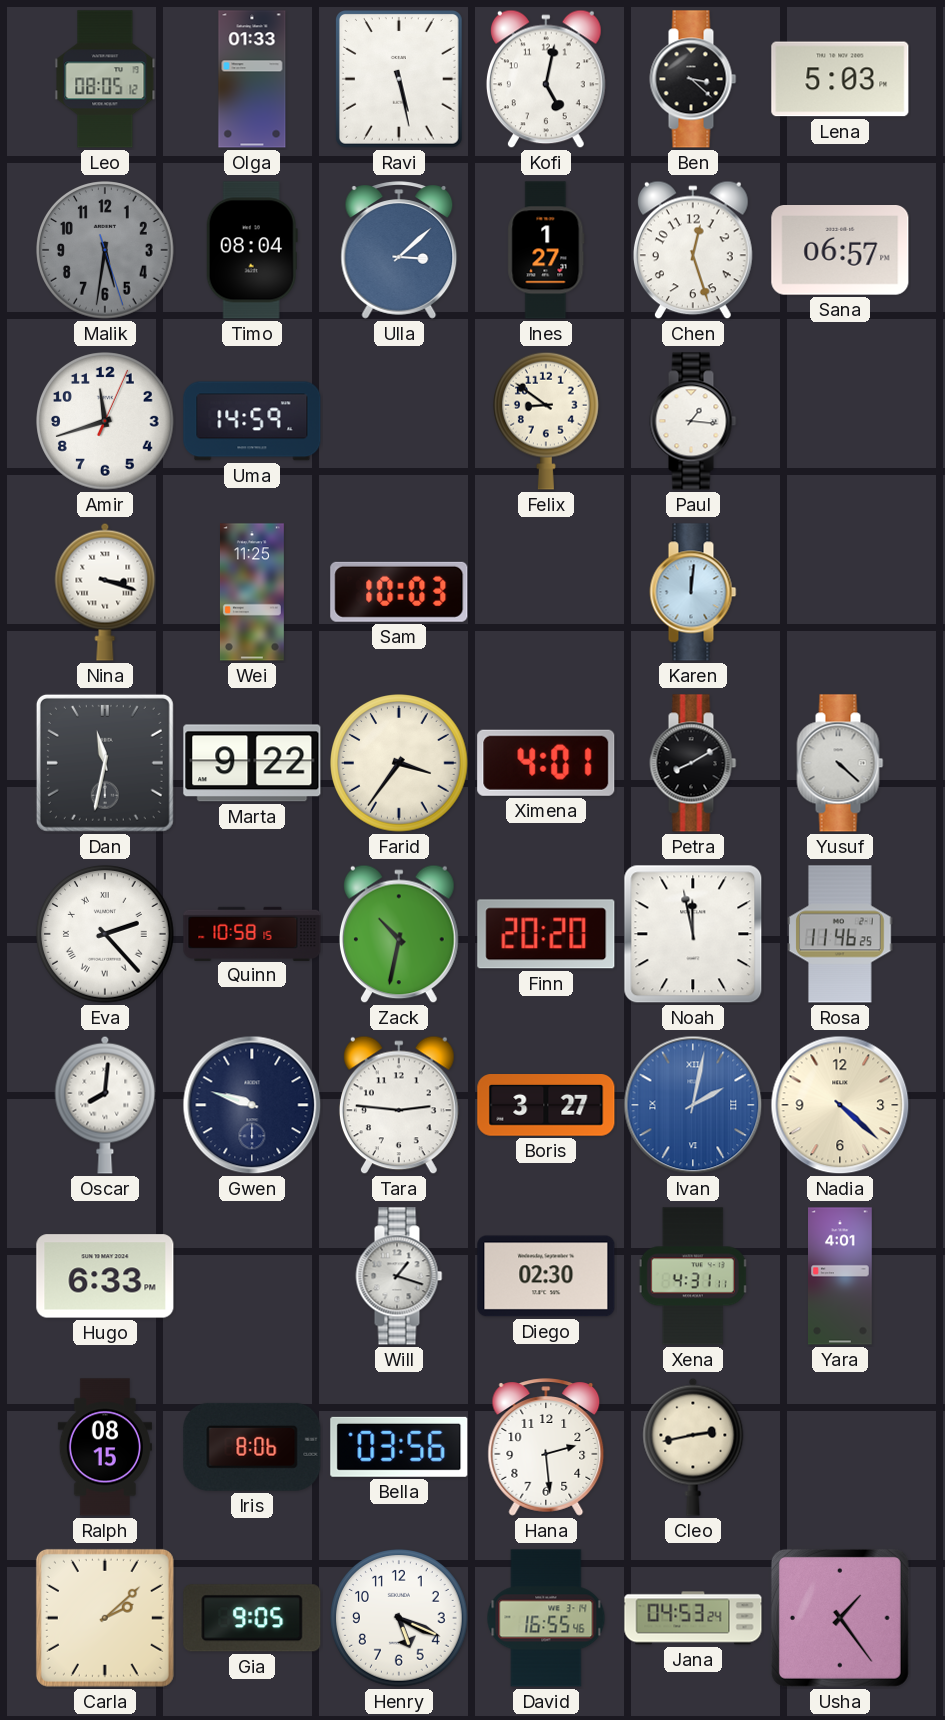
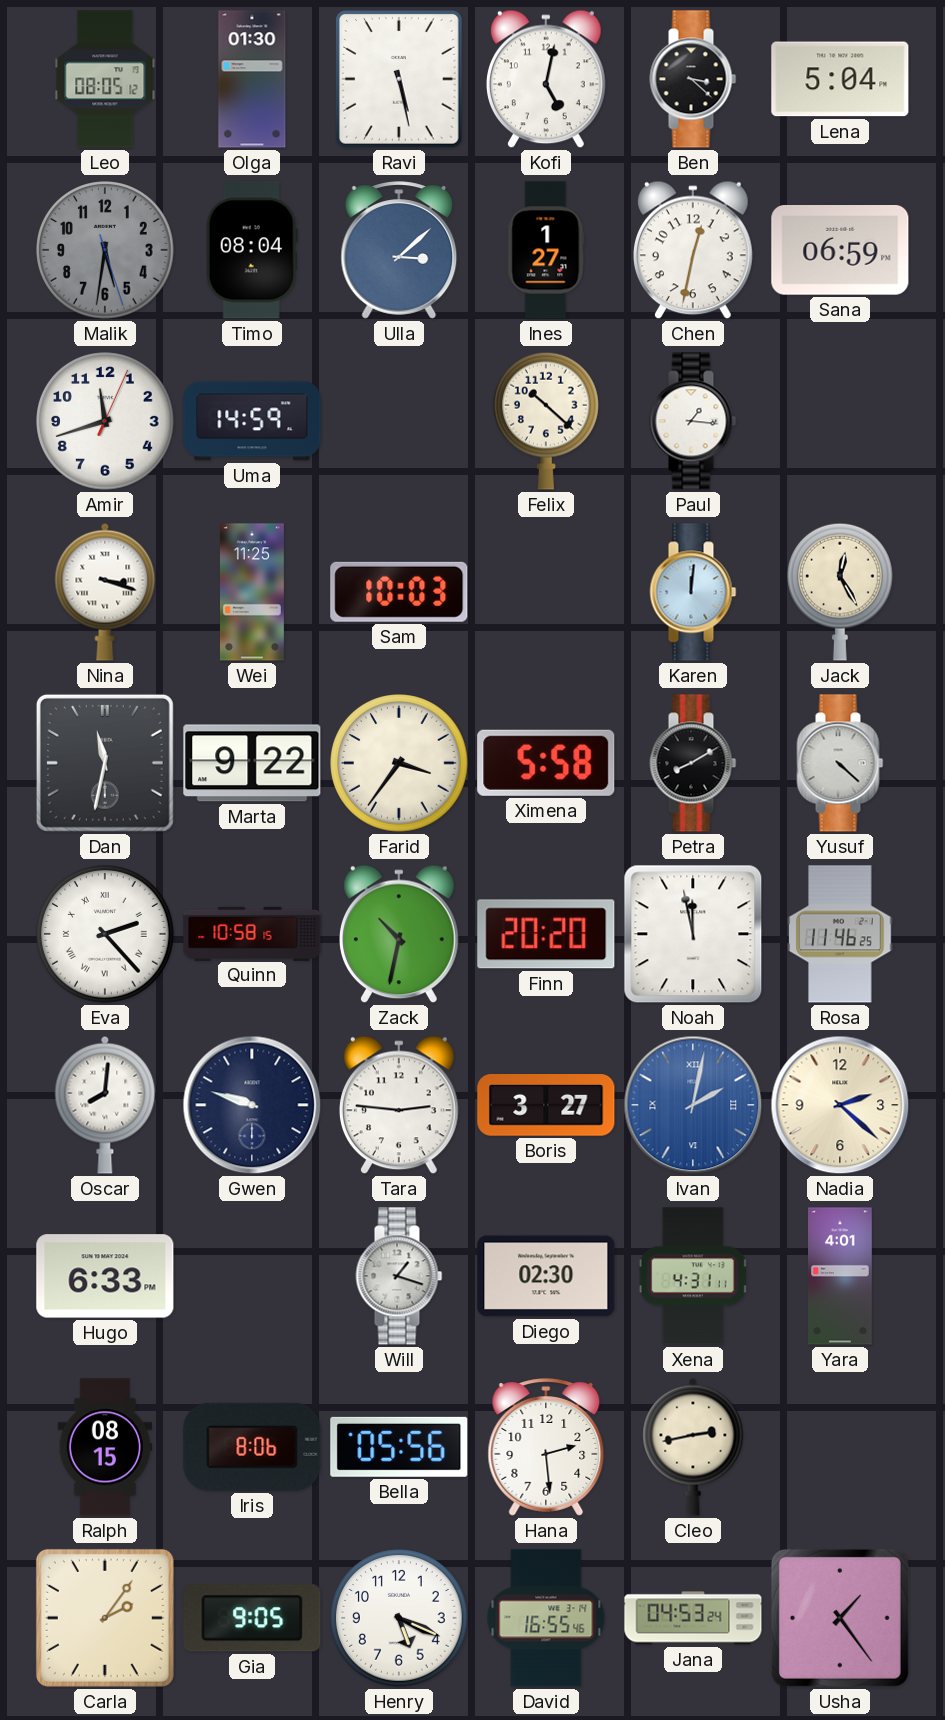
Olga: 01:33 -> 01:30 (252, 79)
Lena: 5:03 -> 5:04 (840, 79)
Chen: 12:27 -> 12:32 (693, 250)
Sana: 06:57 -> 06:59 (840, 251)
Felix: 8:51 -> 10:22 (546, 421)
Jack: none -> 12:25 (840, 592)
Ximena: 4:01 -> 5:58 (546, 763)
Nadia: 4:22 -> 2:22 (840, 1105)
Bella: 03:56 -> 05:56 (399, 1447)
Carla: 2:08 -> 2:06 (105, 1618)
